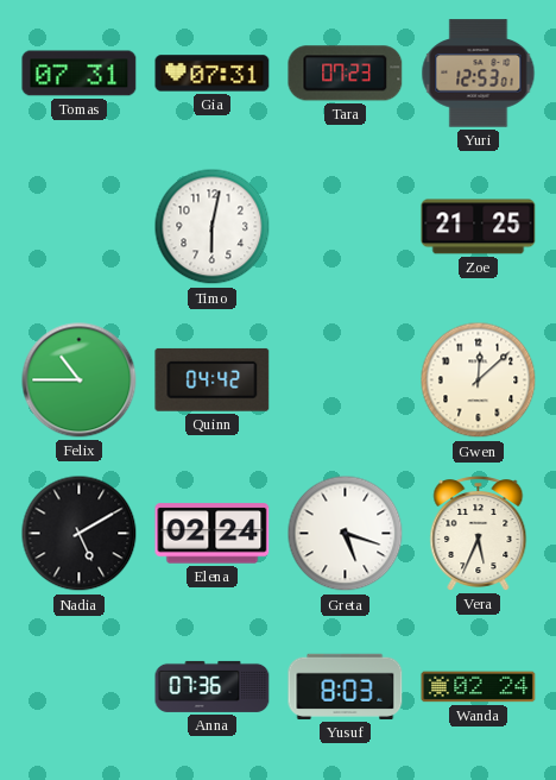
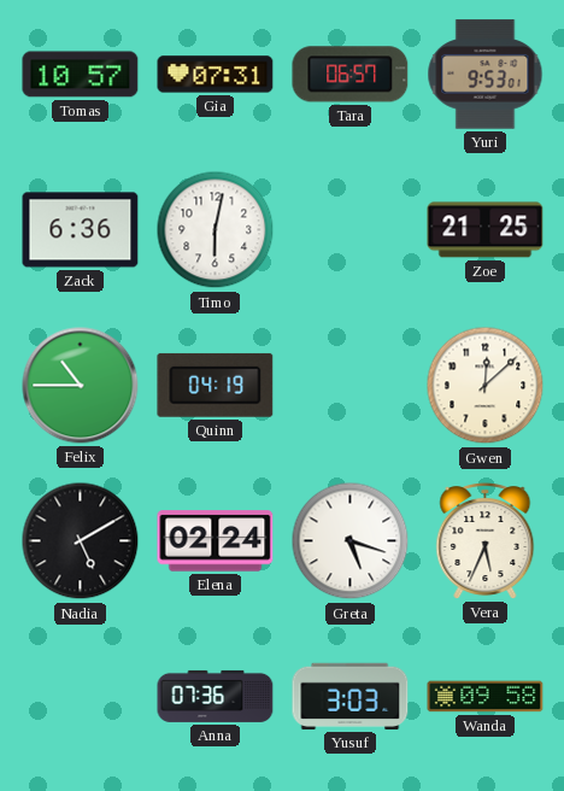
Tomas: 07:31 -> 10:57 (81, 75)
Tara: 07:23 -> 06:57 (351, 75)
Yuri: 12:53 -> 9:53 (486, 75)
Zack: none -> 6:36 (81, 230)
Quinn: 04:42 -> 04:19 (216, 385)
Yusuf: 8:03 -> 3:03 (351, 696)
Wanda: 02:24 -> 09:58 (486, 697)
